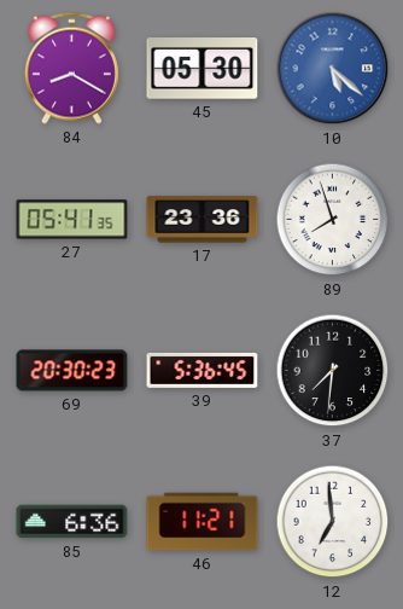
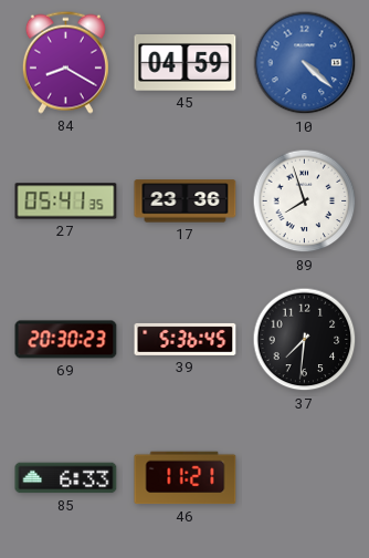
45: 05:30 -> 04:59 (186, 63)
10: 5:22 -> 4:22 (305, 63)
85: 6:36 -> 6:33 (66, 478)
12: 6:59 -> none (333, 522)
